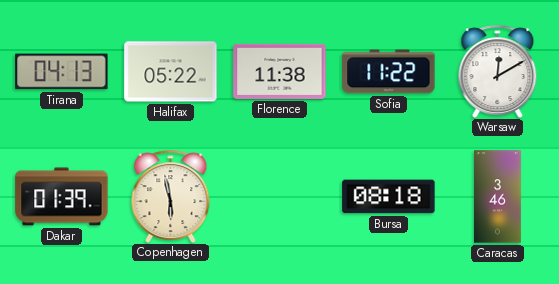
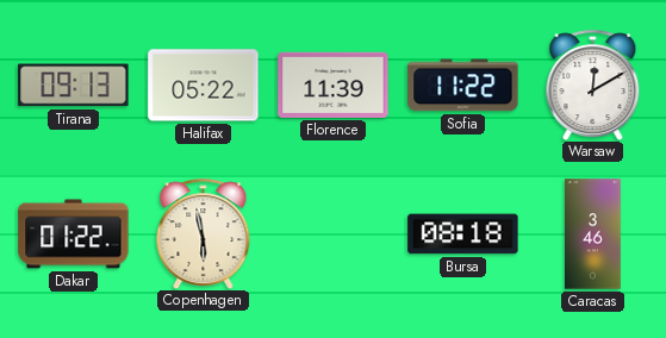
Tirana: 04:13 -> 09:13 (74, 86)
Florence: 11:38 -> 11:39 (334, 84)
Dakar: 01:39 -> 01:22 (74, 234)
